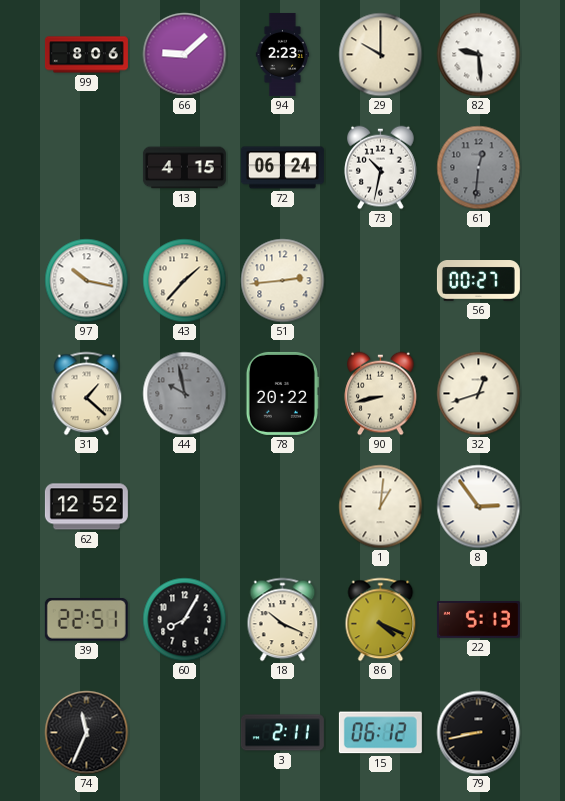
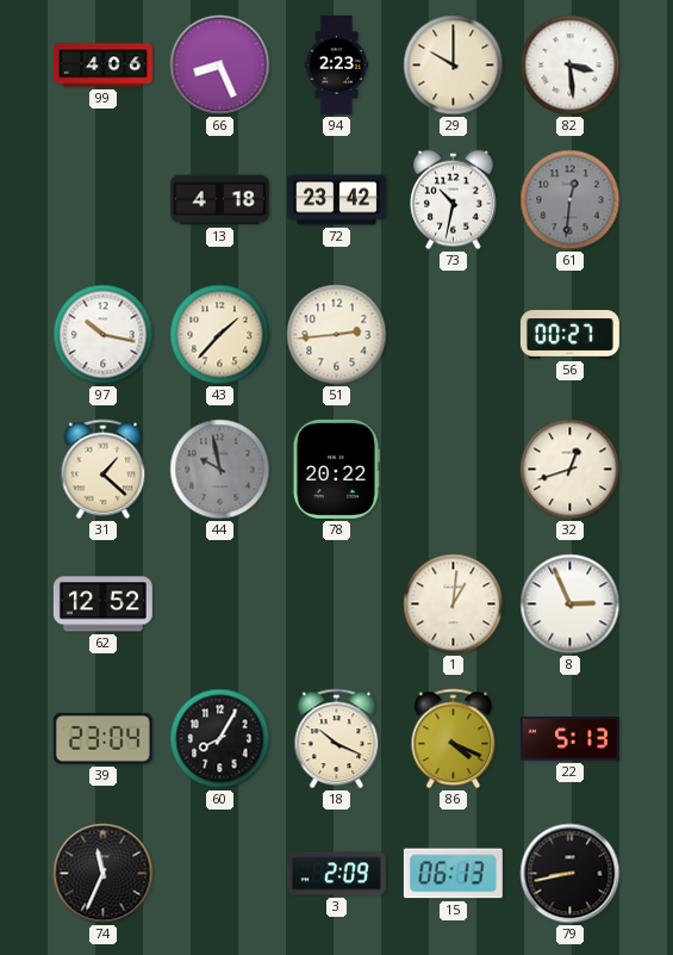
99: 8:06 -> 4:06 (102, 66)
66: 9:08 -> 8:26 (220, 66)
82: 9:29 -> 3:29 (571, 66)
13: 4:15 -> 4:18 (219, 200)
72: 06:24 -> 23:42 (336, 200)
90: 8:43 -> none (381, 394)
8: 2:54 -> 2:56 (571, 604)
39: 22:51 -> 23:04 (102, 738)
3: 2:11 -> 2:09 (336, 874)
15: 06:12 -> 06:13 (453, 874)
